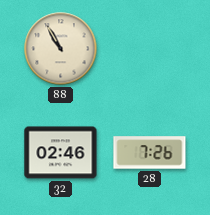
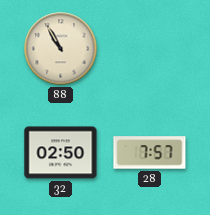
32: 02:46 -> 02:50 (61, 153)
28: 7:26 -> 7:57 (150, 153)
